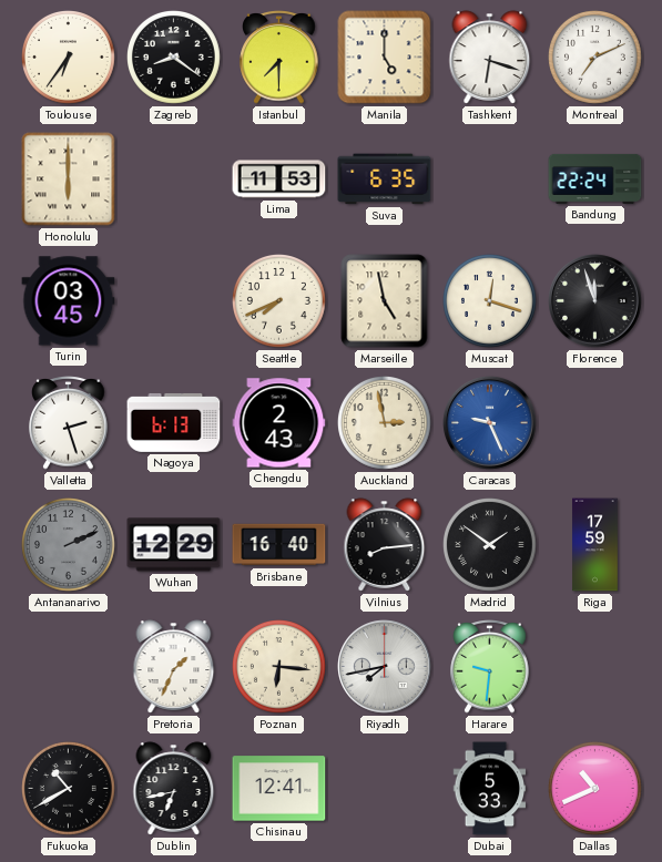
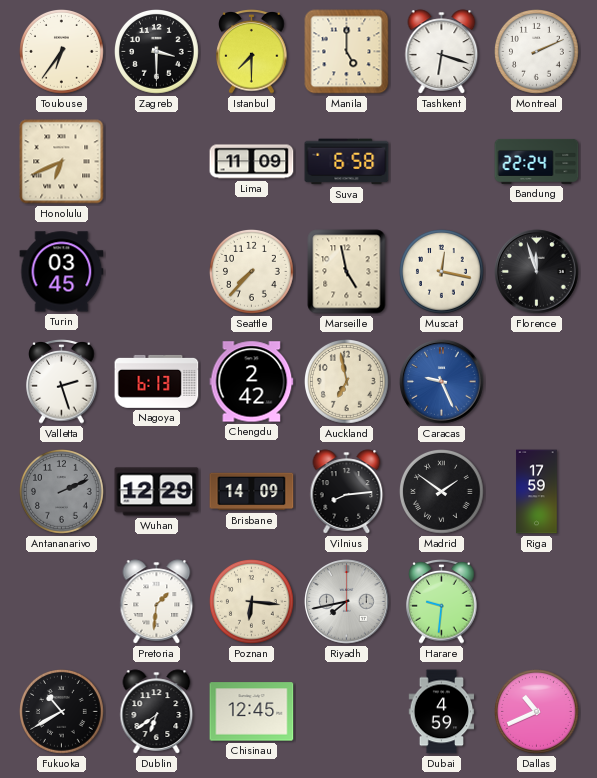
Zagreb: 8:21 -> 3:30 (157, 52)
Montreal: 7:11 -> 2:11 (537, 52)
Honolulu: 6:00 -> 6:41 (62, 162)
Lima: 11:53 -> 11:09 (252, 162)
Suva: 6:35 -> 6:58 (347, 162)
Seattle: 7:41 -> 7:37 (252, 272)
Muscat: 12:18 -> 12:17 (442, 272)
Chengdu: 2:43 -> 2:42 (252, 382)
Auckland: 2:58 -> 6:58 (347, 382)
Brisbane: 16:40 -> 14:09 (252, 492)
Pretoria: 1:34 -> 1:31 (157, 602)
Dublin: 6:43 -> 6:39 (157, 712)
Chisinau: 12:41 -> 12:45 (252, 712)
Dubai: 5:33 -> 4:59 (442, 712)
